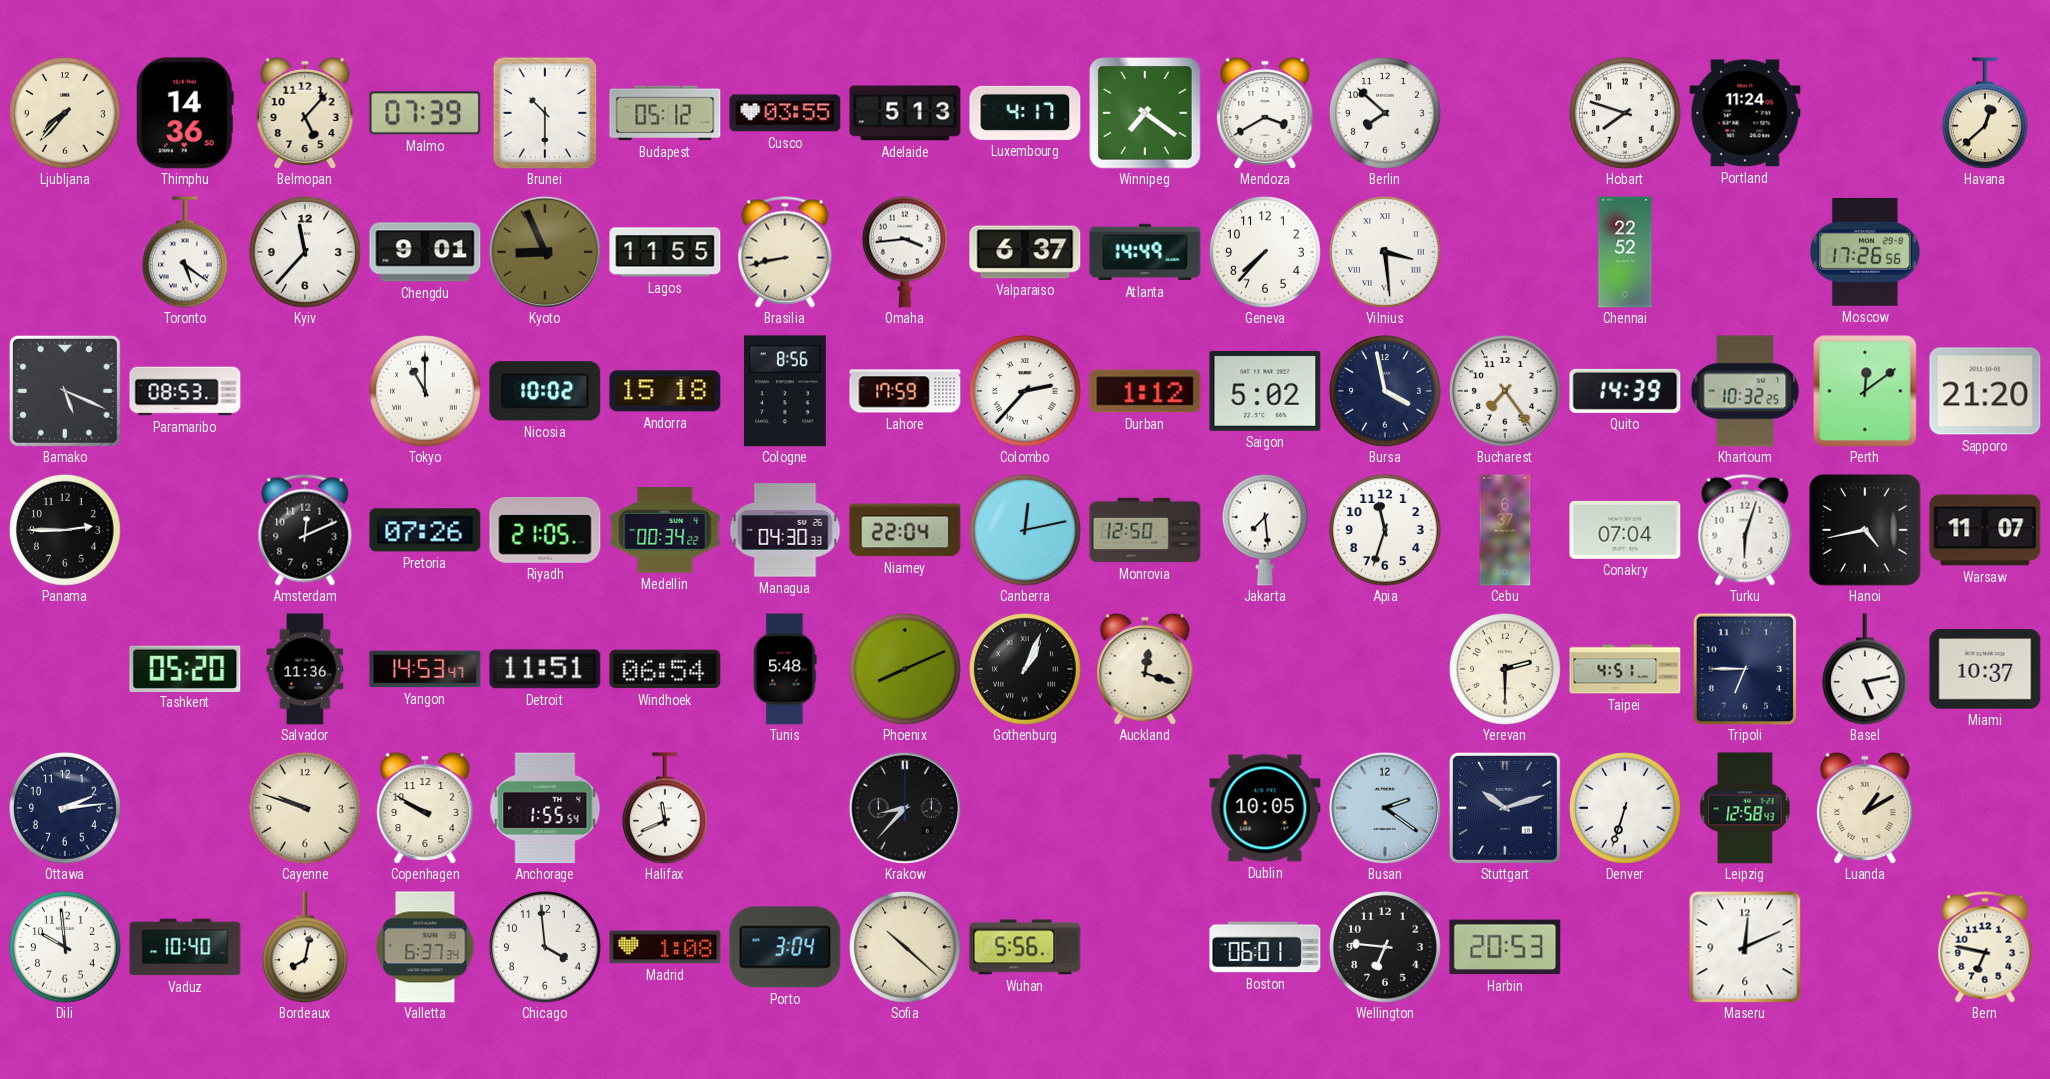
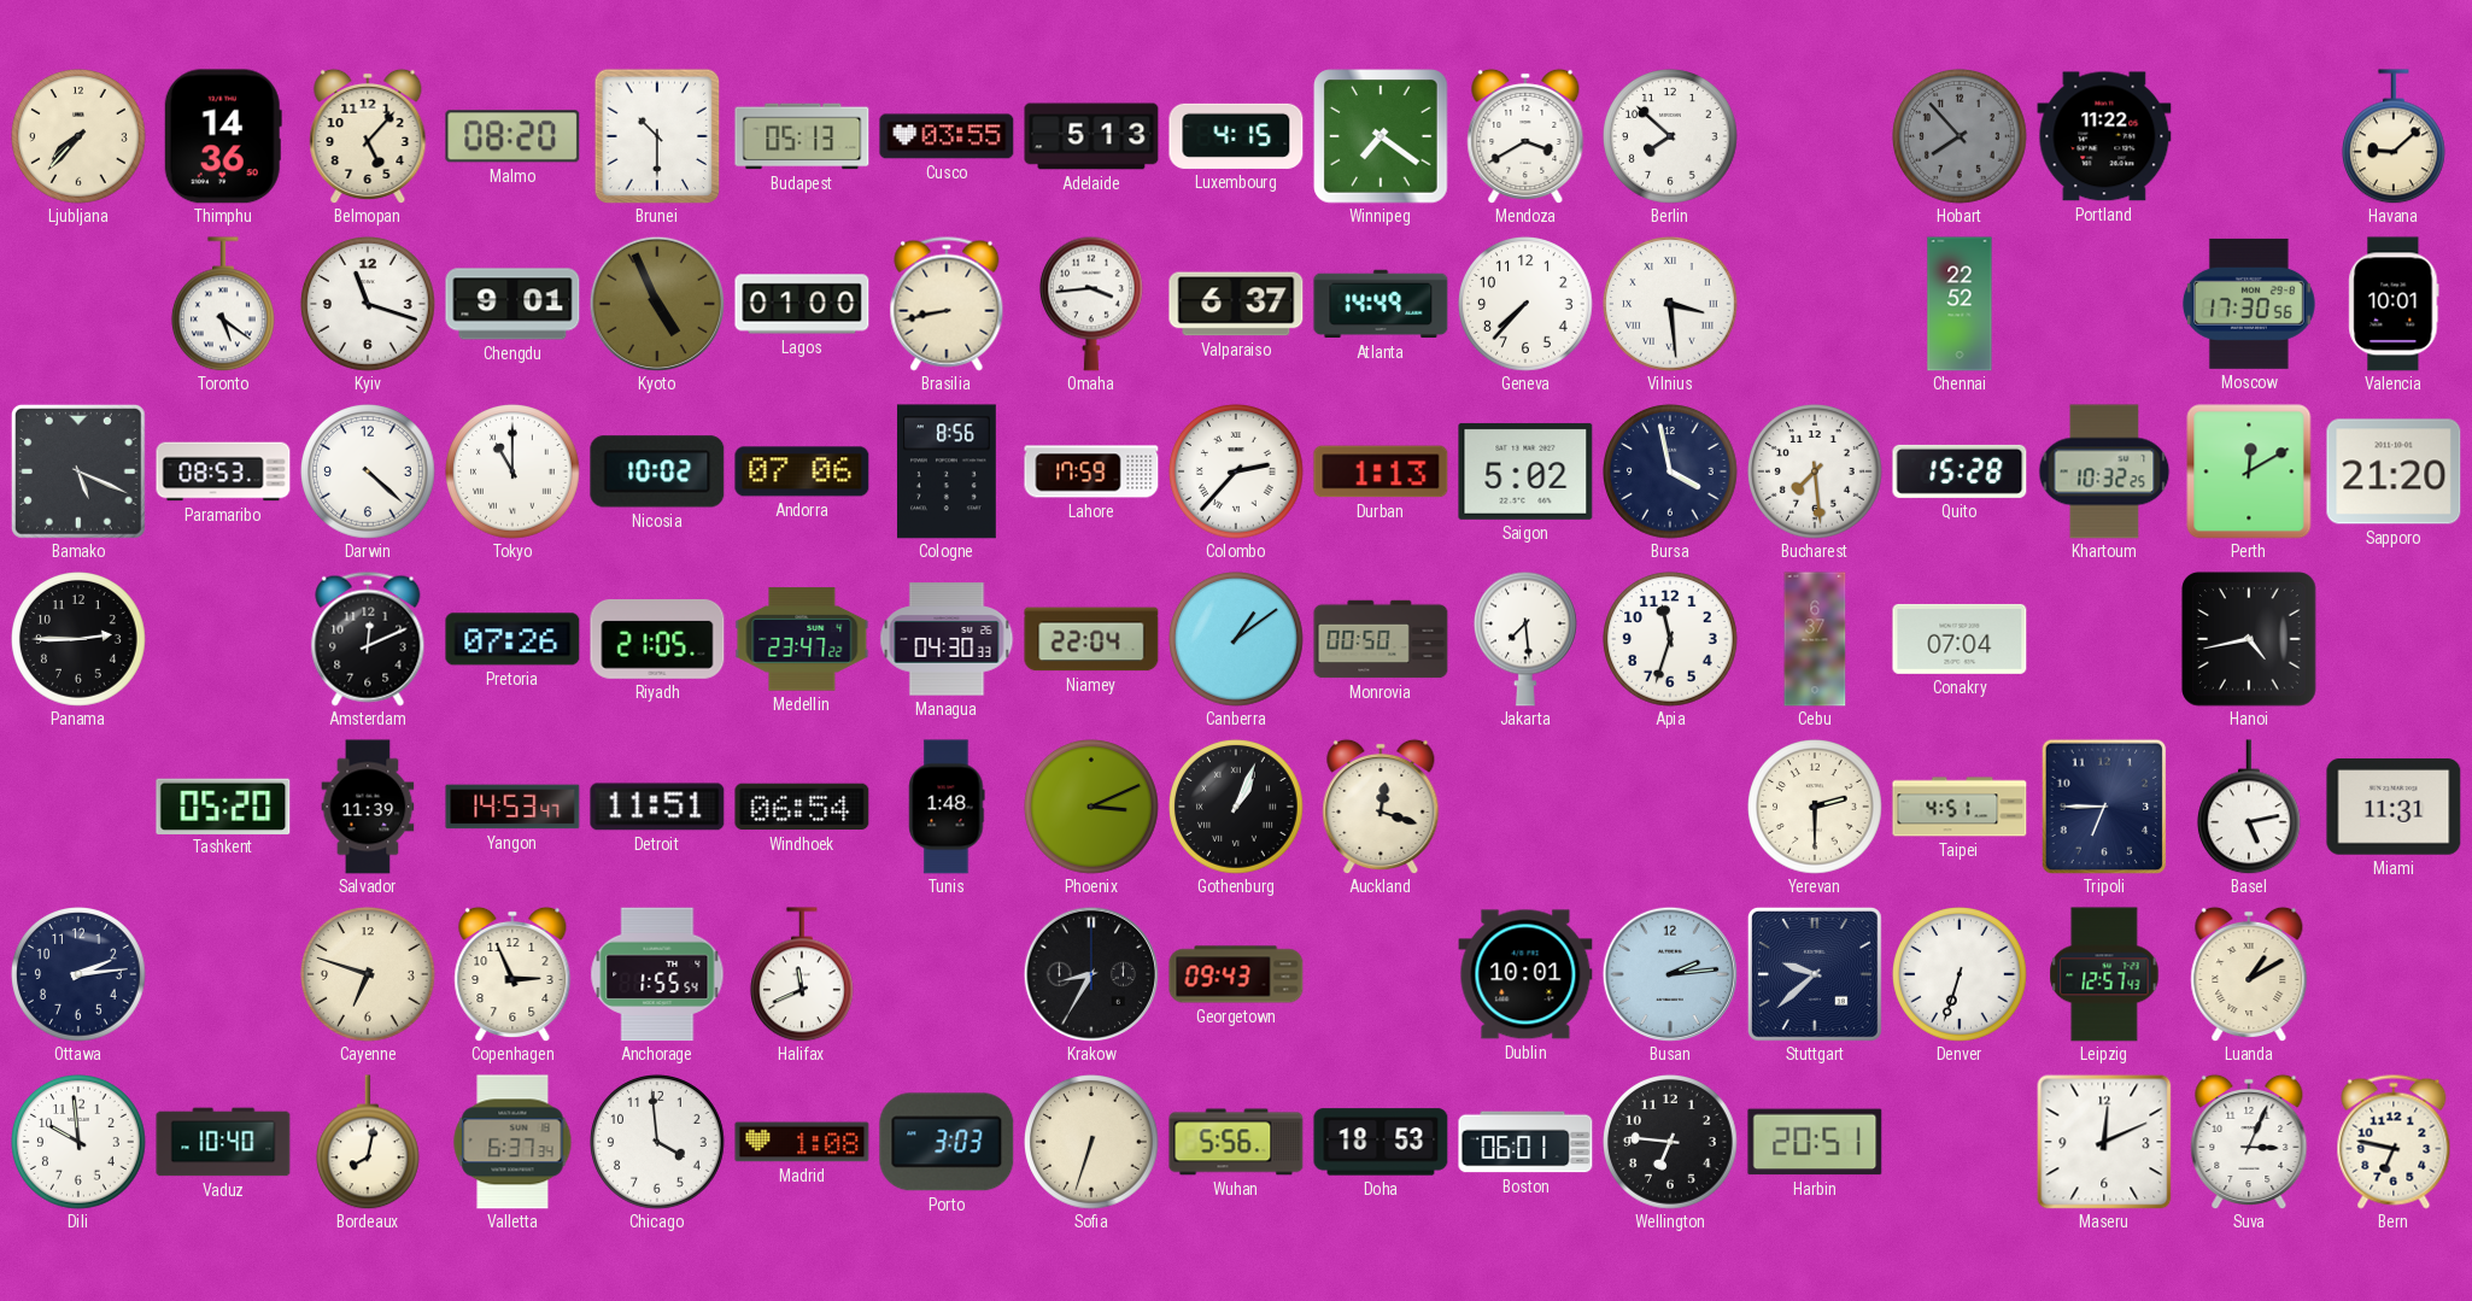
Malmo: 07:39 -> 08:20 (512, 136)
Budapest: 05:12 -> 05:13 (802, 136)
Luxembourg: 4:17 -> 4:15 (1236, 136)
Hobart: 7:48 -> 7:53 (1961, 137)
Hobart dial: white -> grey (1961, 137)
Portland: 11:24 -> 11:22 (2104, 136)
Havana: 12:38 -> 9:08 (2394, 136)
Kyiv: 11:37 -> 11:18 (369, 305)
Kyoto: 8:56 -> 4:56 (656, 303)
Lagos: 11:55 -> 01:00 (802, 304)
Moscow: 17:26 -> 17:30 (2249, 304)
Valencia: none -> 10:01 (2394, 304)
Darwin: none -> 4:22 (369, 473)
Andorra: 15:18 -> 07:06 (802, 471)
Durban: 1:12 -> 1:13 (1381, 471)
Bucharest: 7:24 -> 7:29 (1816, 473)
Quito: 14:39 -> 15:28 (1960, 471)
Perth: 12:09 -> 12:10 (2249, 471)
Medellin: 00:34 -> 23:47 (802, 639)
Canberra: 12:13 -> 1:09 (1237, 640)
Monrovia: 12:50 -> 00:50 (1381, 639)
Turku: 6:03 -> none (1745, 530)
Warsaw: 11:07 -> none (1985, 530)
Salvador: 11:36 -> 11:39 (368, 807)
Tunis: 5:48 -> 1:48 (947, 807)
Phoenix: 8:11 -> 3:11 (1093, 808)
Miami: 10:37 -> 11:31 (2394, 807)
Cayenne: 9:48 -> 6:48 (369, 975)
Copenhagen: 9:50 -> 2:56 (512, 974)
Krakow: 8:37 -> 8:35 (1090, 973)
Georgetown: none -> 09:43 (1236, 974)
Dublin: 10:05 -> 10:01 (1525, 974)
Busan: 2:21 -> 2:14 (1669, 973)
Stuttgart: 10:12 -> 9:38 (1815, 974)
Leipzig: 12:58 -> 12:57 (2104, 974)
Porto: 3:04 -> 3:03 (947, 1142)
Sofia: 10:22 -> 6:33 (1093, 1143)
Doha: none -> 18:53 (1381, 1142)
Harbin: 20:53 -> 20:51 (1815, 1142)
Suva: none -> 3:04 (2249, 1142)
